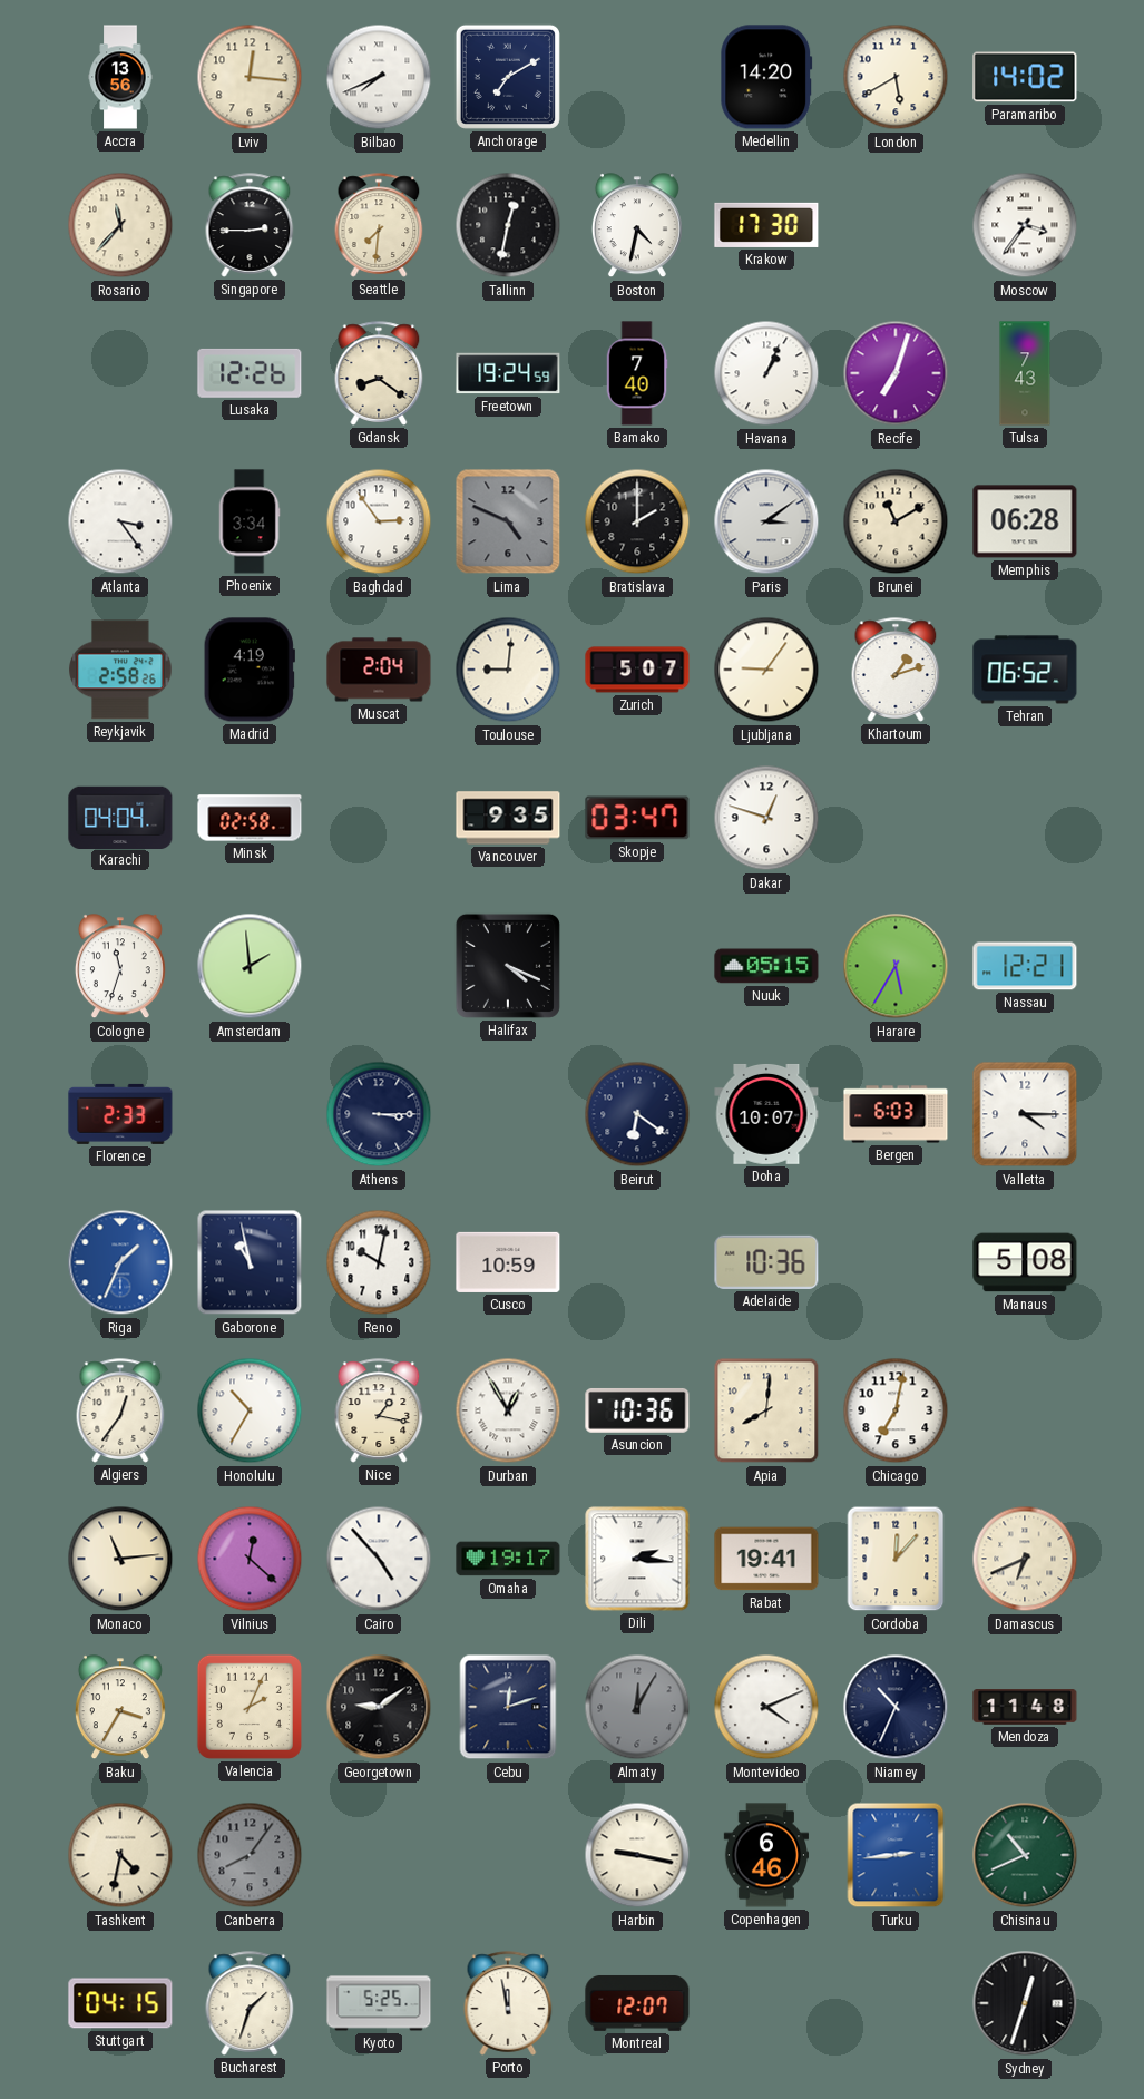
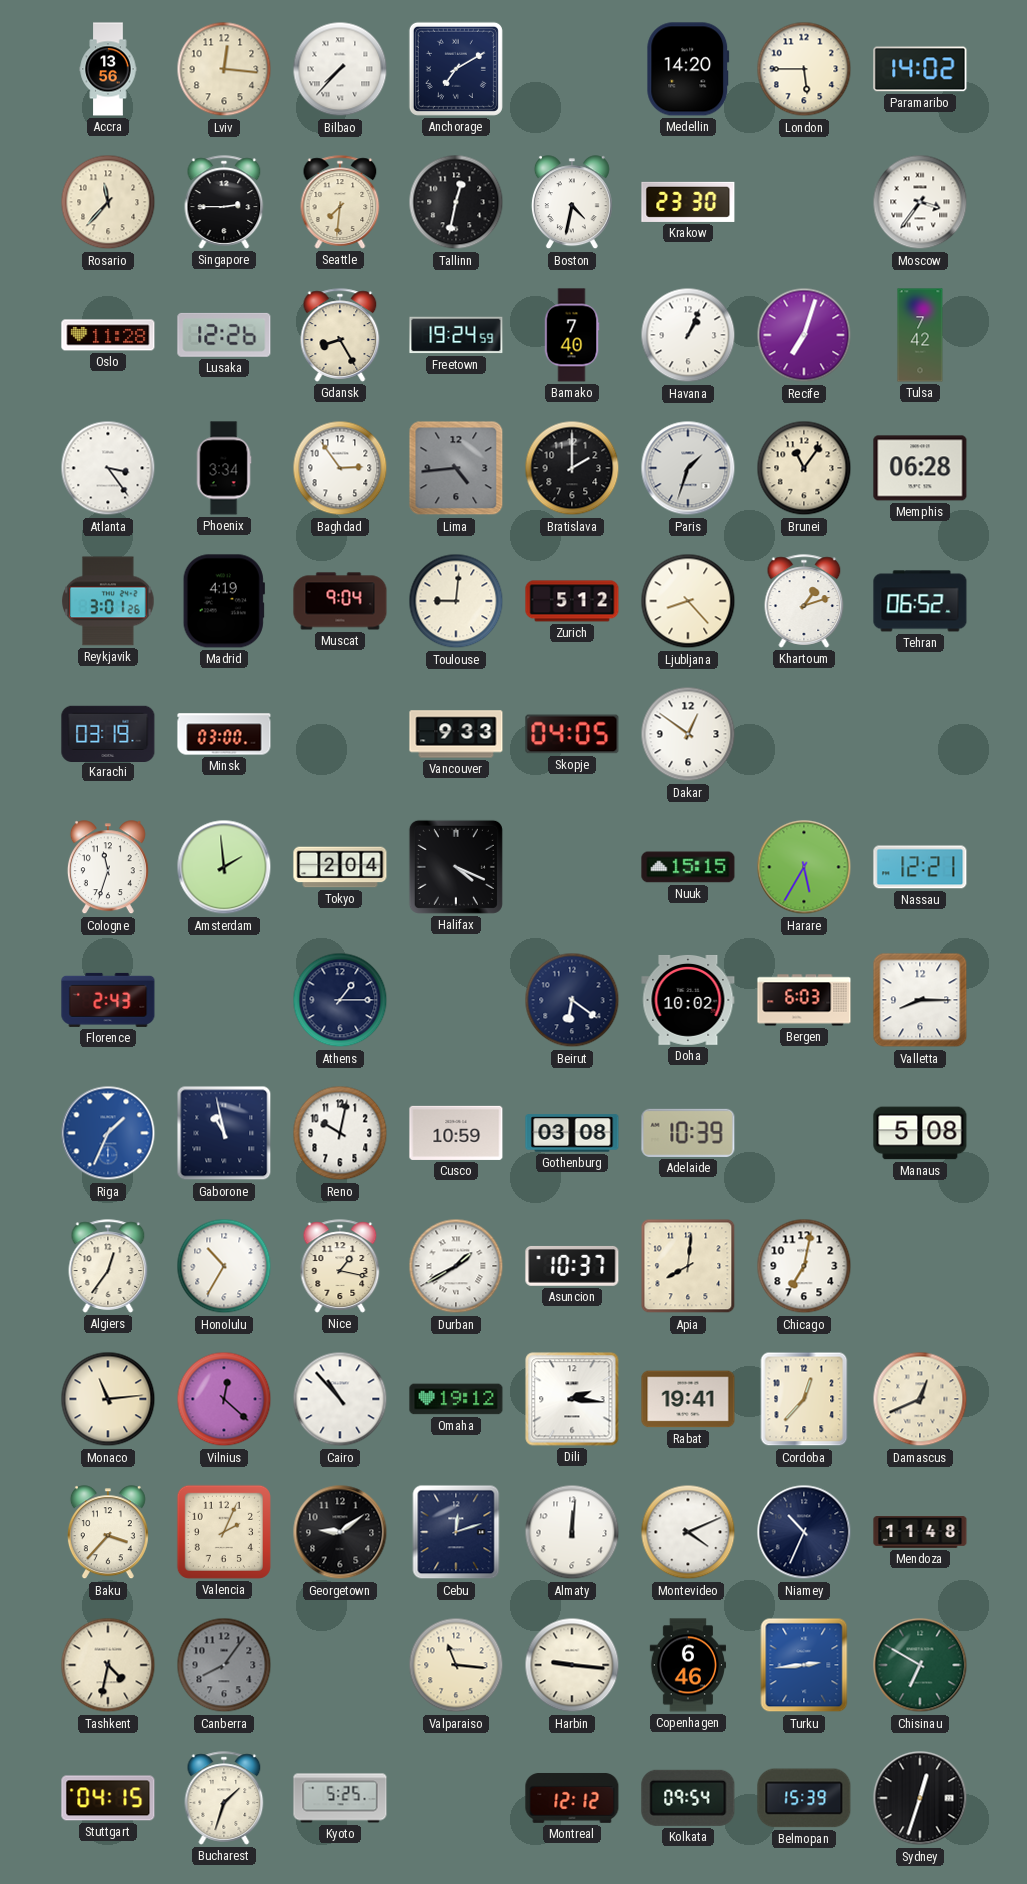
Bilbao: 7:41 -> 7:37 (340, 69)
London: 5:40 -> 5:45 (804, 69)
Krakow: 17:30 -> 23:30 (688, 202)
Oslo: none -> 11:28 (108, 335)
Gdansk: 8:21 -> 8:25 (340, 335)
Tulsa: 7:43 -> 7:42 (920, 335)
Lima: 4:49 -> 4:44 (456, 468)
Paris: 3:09 -> 1:33 (688, 468)
Brunei: 11:10 -> 11:06 (804, 468)
Reykjavik: 2:58 -> 3:01 (108, 601)
Muscat: 2:04 -> 9:04 (340, 601)
Zurich: 5:07 -> 5:12 (572, 601)
Ljubljana: 9:06 -> 8:23 (688, 601)
Karachi: 04:04 -> 03:19 (108, 733)
Minsk: 02:58 -> 03:00 (224, 734)
Vancouver: 9:35 -> 9:33 (456, 734)
Skopje: 03:47 -> 04:05 (572, 734)
Dakar: 12:48 -> 12:51 (688, 734)
Tokyo: none -> 2:04 (340, 867)
Nuuk: 05:15 -> 15:15 (688, 867)
Florence: 2:33 -> 2:43 (108, 1000)
Athens: 3:15 -> 1:15 (340, 1000)
Doha: 10:07 -> 10:02 (688, 1000)
Valletta: 4:15 -> 8:15 (920, 1000)
Gothenburg: none -> 03:08 (572, 1133)
Adelaide: 10:36 -> 10:39 (688, 1133)
Durban: 12:55 -> 1:40 (456, 1266)
Asuncion: 10:36 -> 10:37 (572, 1266)
Cairo: 4:53 -> 10:53 (340, 1399)
Omaha: 19:17 -> 19:12 (456, 1399)
Cordoba: 12:07 -> 12:37 (804, 1399)
Damascus: 6:41 -> 12:41 (920, 1399)
Baku: 3:35 -> 3:37 (108, 1533)
Almaty: 12:05 -> 12:01 (572, 1532)
Almaty dial: grey -> white (572, 1532)
Valparaiso: none -> 11:16 (456, 1665)
Harbin: 9:17 -> 9:16 (572, 1665)
Chisinau: 10:41 -> 6:50 (920, 1665)
Porto: 11:58 -> none (508, 2003)
Montreal: 12:07 -> 12:12 (572, 1798)
Kolkata: none -> 09:54 (688, 1798)
Belmopan: none -> 15:39 (804, 1798)
